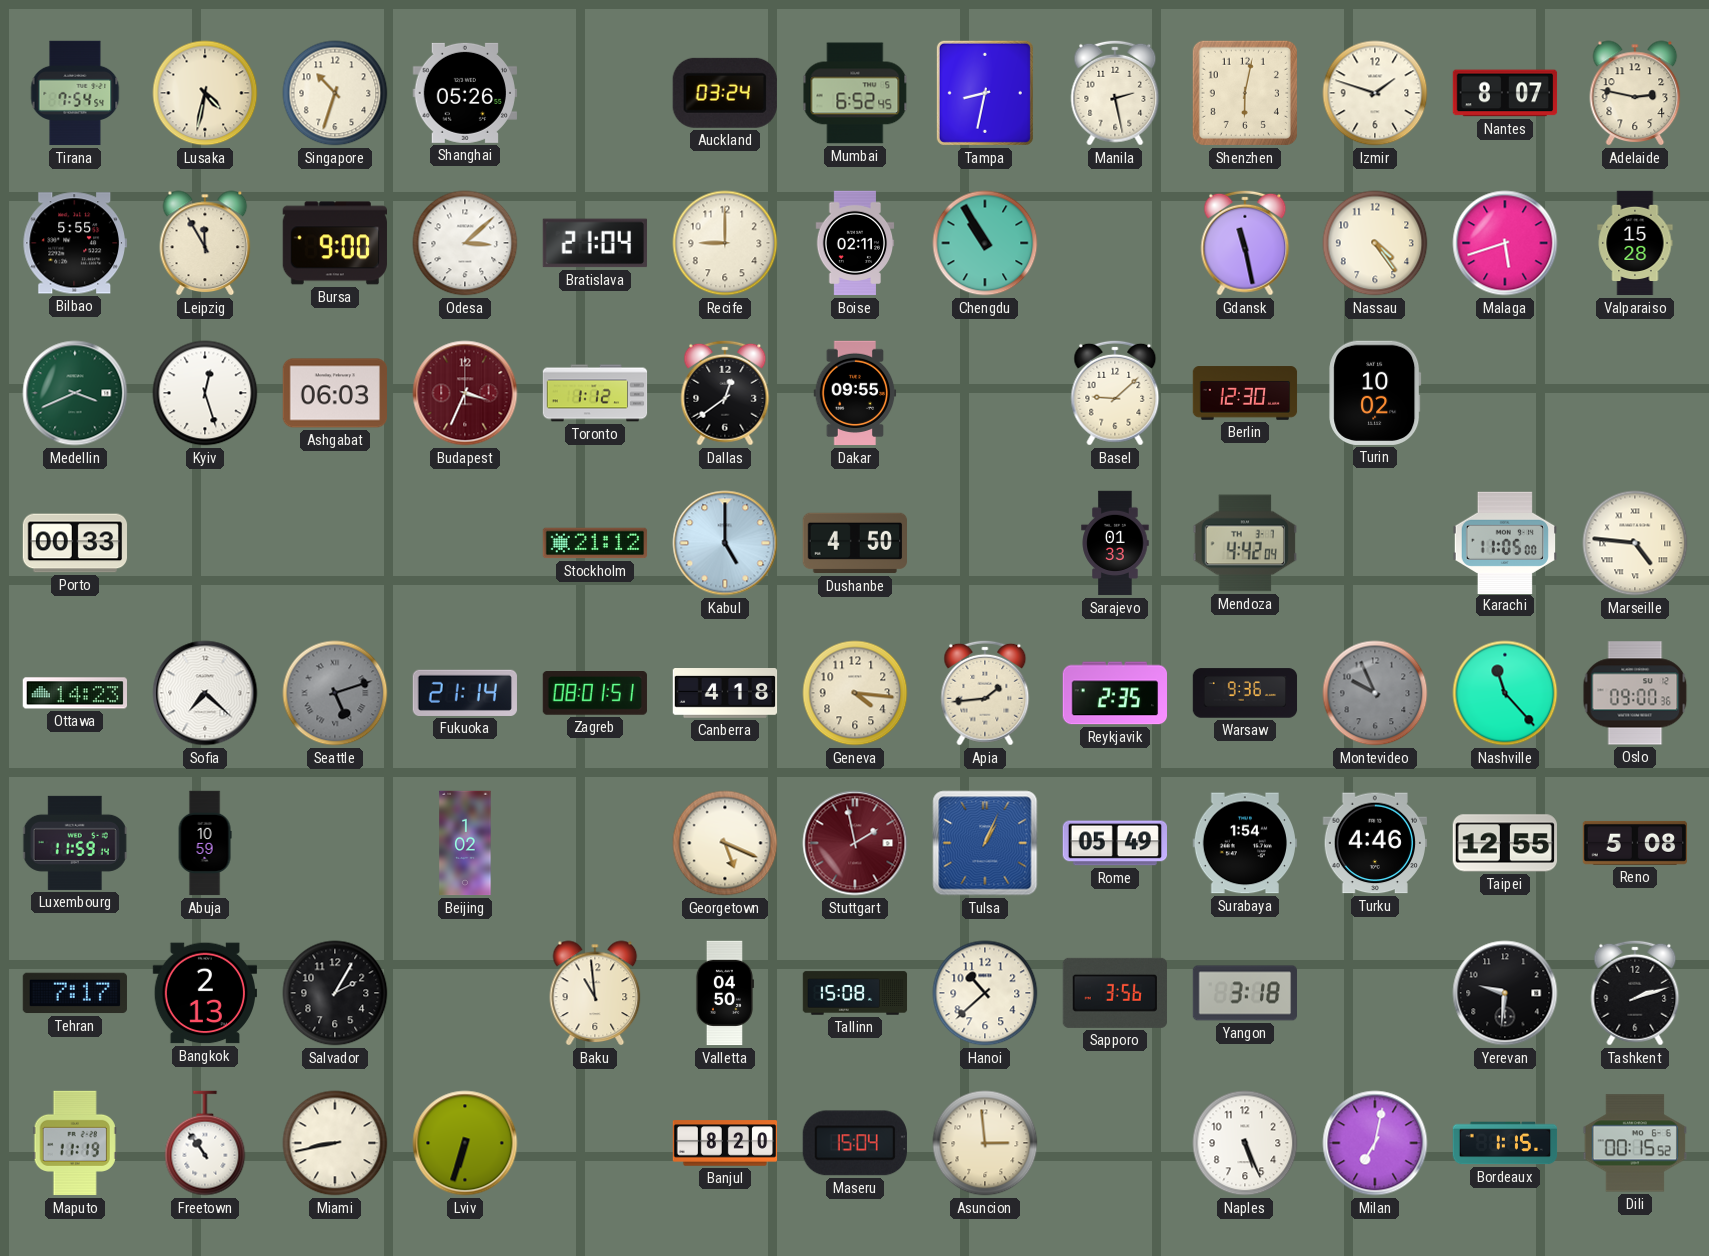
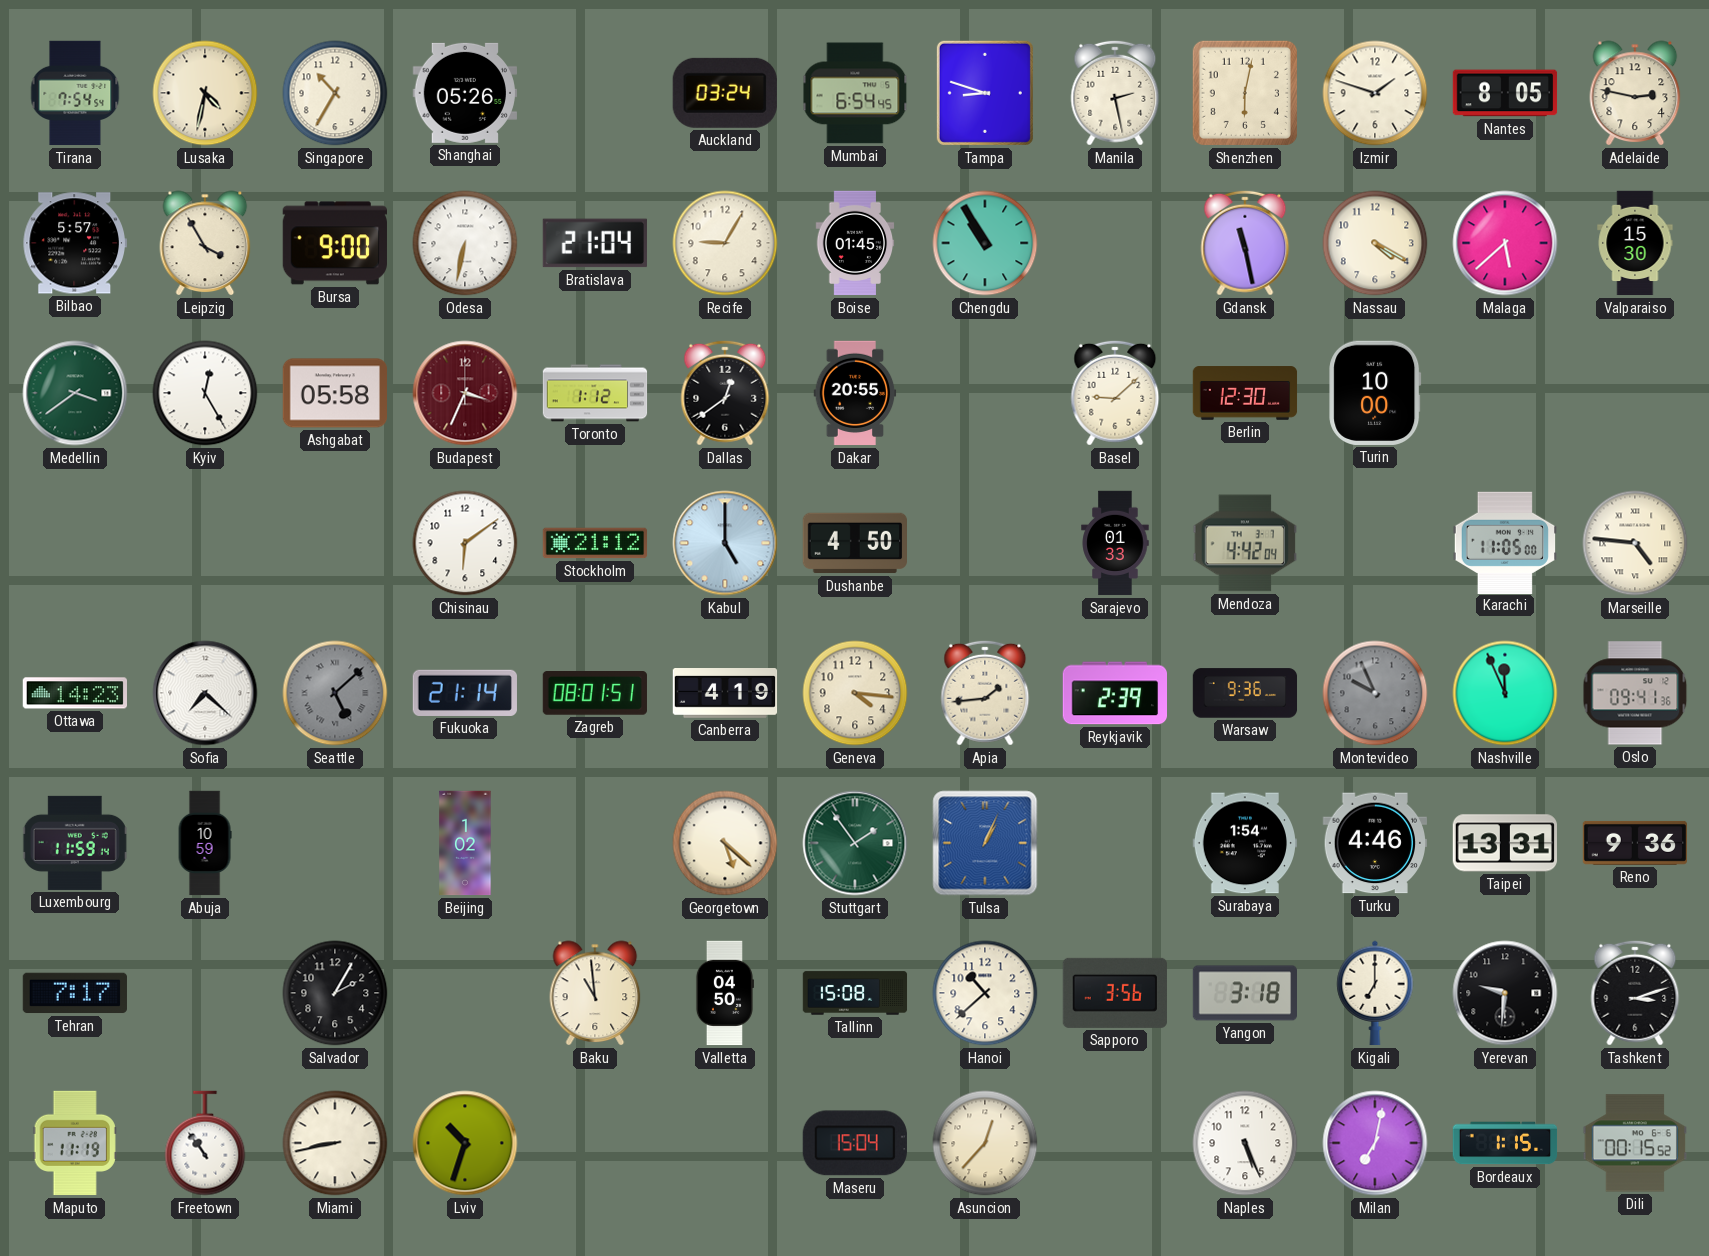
Singapore: 10:33 -> 10:35 (335, 93)
Mumbai: 6:52 -> 6:54 (855, 93)
Tampa: 8:32 -> 8:48 (985, 93)
Nantes: 8:07 -> 8:05 (1505, 93)
Bilbao: 5:55 -> 5:57 (75, 243)
Leipzig: 11:55 -> 3:55 (205, 243)
Odesa: 3:08 -> 6:32 (465, 243)
Recife: 9:00 -> 9:05 (725, 243)
Boise: 02:11 -> 01:45 (855, 243)
Nassau: 4:24 -> 4:20 (1375, 243)
Malaga: 5:42 -> 5:38 (1505, 243)
Valparaiso: 15:28 -> 15:30 (1635, 243)
Medellin: 3:41 -> 3:39 (75, 393)
Kyiv: 12:27 -> 12:25 (205, 393)
Ashgabat: 06:03 -> 05:58 (334, 393)
Dakar: 09:55 -> 20:55 (855, 393)
Turin: 10:02 -> 10:00 (1375, 393)
Porto: 00:33 -> none (75, 543)
Chisinau: none -> 6:09 (465, 543)
Seattle: 5:12 -> 5:08 (335, 693)
Canberra: 4:18 -> 4:19 (725, 694)
Reykjavik: 2:35 -> 2:39 (1114, 693)
Nashville: 11:23 -> 11:56 (1505, 693)
Oslo: 09:00 -> 09:41 (1635, 693)
Georgetown: 5:19 -> 5:22 (725, 843)
Stuttgart: 1:58 -> 1:54 (855, 843)
Stuttgart dial: burgundy -> green (855, 843)
Rome: 05:49 -> none (1114, 843)
Taipei: 12:55 -> 13:31 (1504, 843)
Reno: 5:08 -> 9:36 (1635, 843)
Bangkok: 2:13 -> none (204, 993)
Kigali: none -> 7:00 (1375, 993)
Tashkent: 2:12 -> 3:12 (1635, 993)
Lviv: 6:33 -> 10:33 (465, 1143)
Banjul: 8:20 -> none (725, 1143)
Asuncion: 2:59 -> 12:37 (985, 1143)
